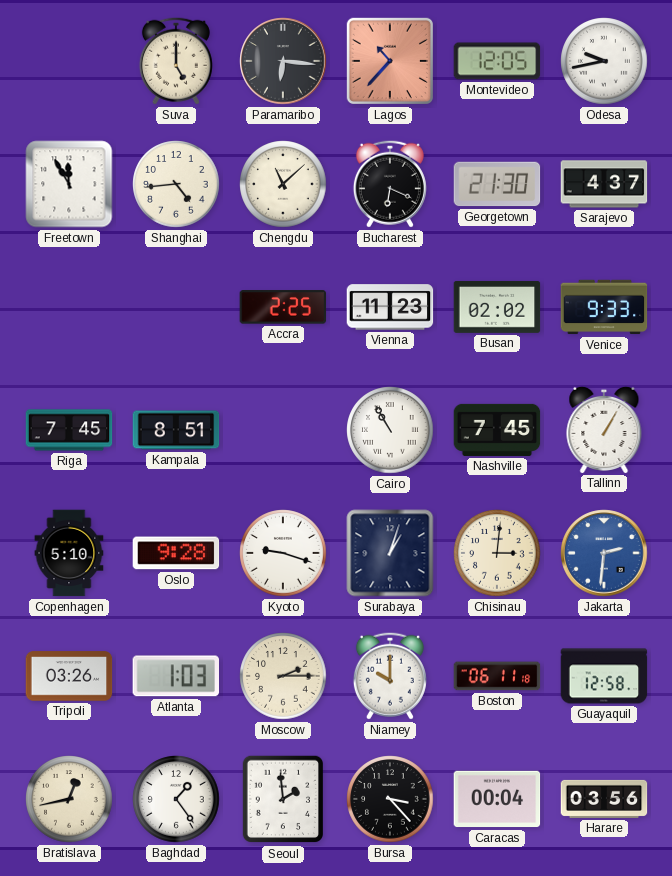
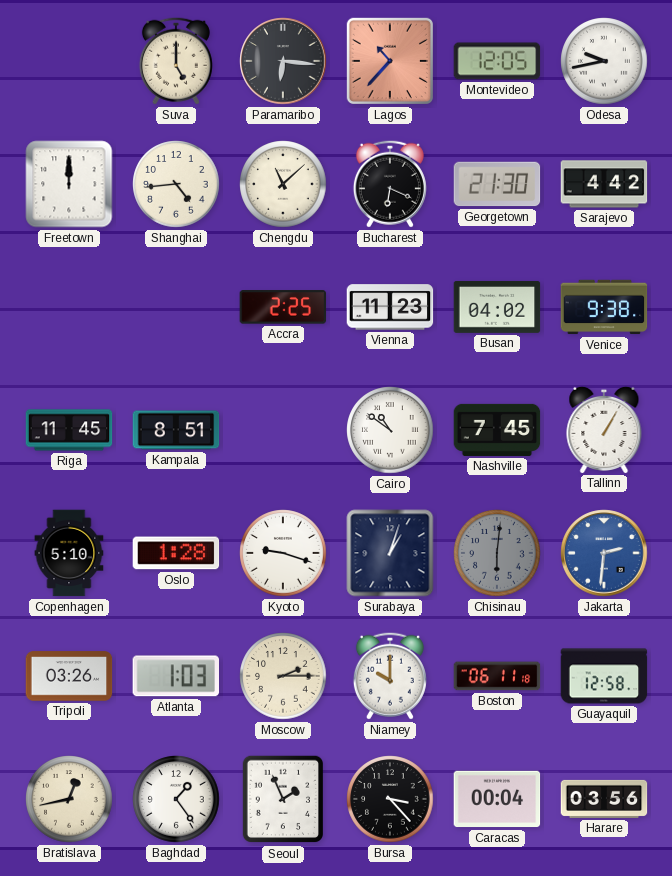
Freetown: 11:55 -> 12:00 (69, 184)
Sarajevo: 4:37 -> 4:42 (604, 184)
Busan: 02:02 -> 04:02 (497, 307)
Venice: 9:33 -> 9:38 (604, 307)
Riga: 7:45 -> 11:45 (69, 430)
Cairo: 10:55 -> 10:51 (390, 430)
Oslo: 9:28 -> 1:28 (176, 553)
Chisinau: 3:01 -> 6:01 (497, 553)
Chisinau dial: cream -> grey (497, 553)
Seoul: 1:59 -> 1:56 (282, 799)
